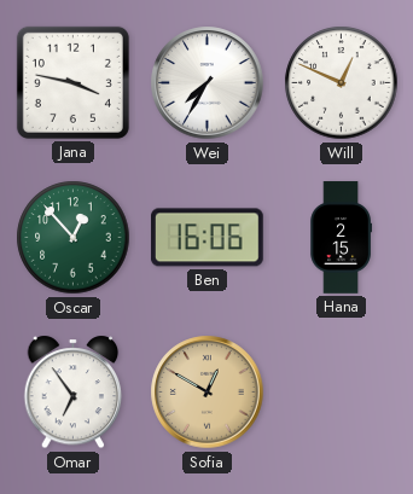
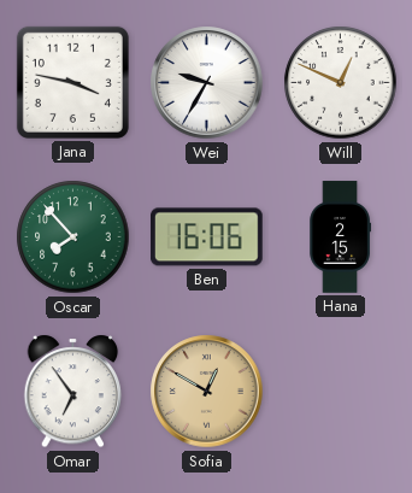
Wei: 7:35 -> 9:35 (207, 83)
Oscar: 12:53 -> 7:53 (73, 237)
